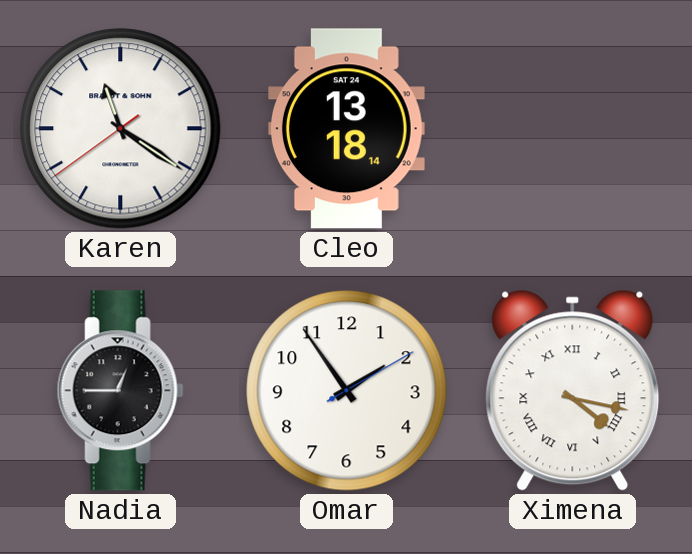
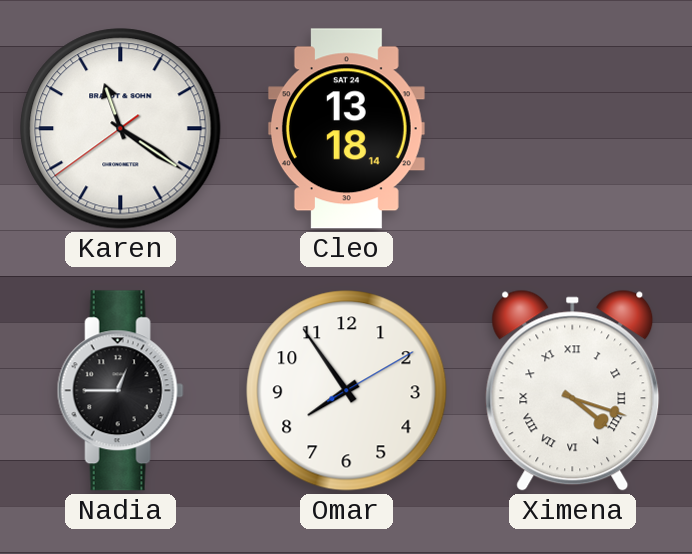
Omar: 1:54 -> 7:54 (347, 391)
Ximena: 4:17 -> 4:18 (573, 390)
